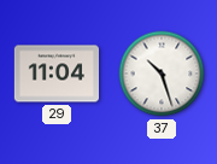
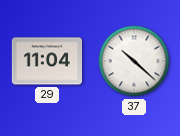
37: 10:27 -> 10:22 (134, 61)
